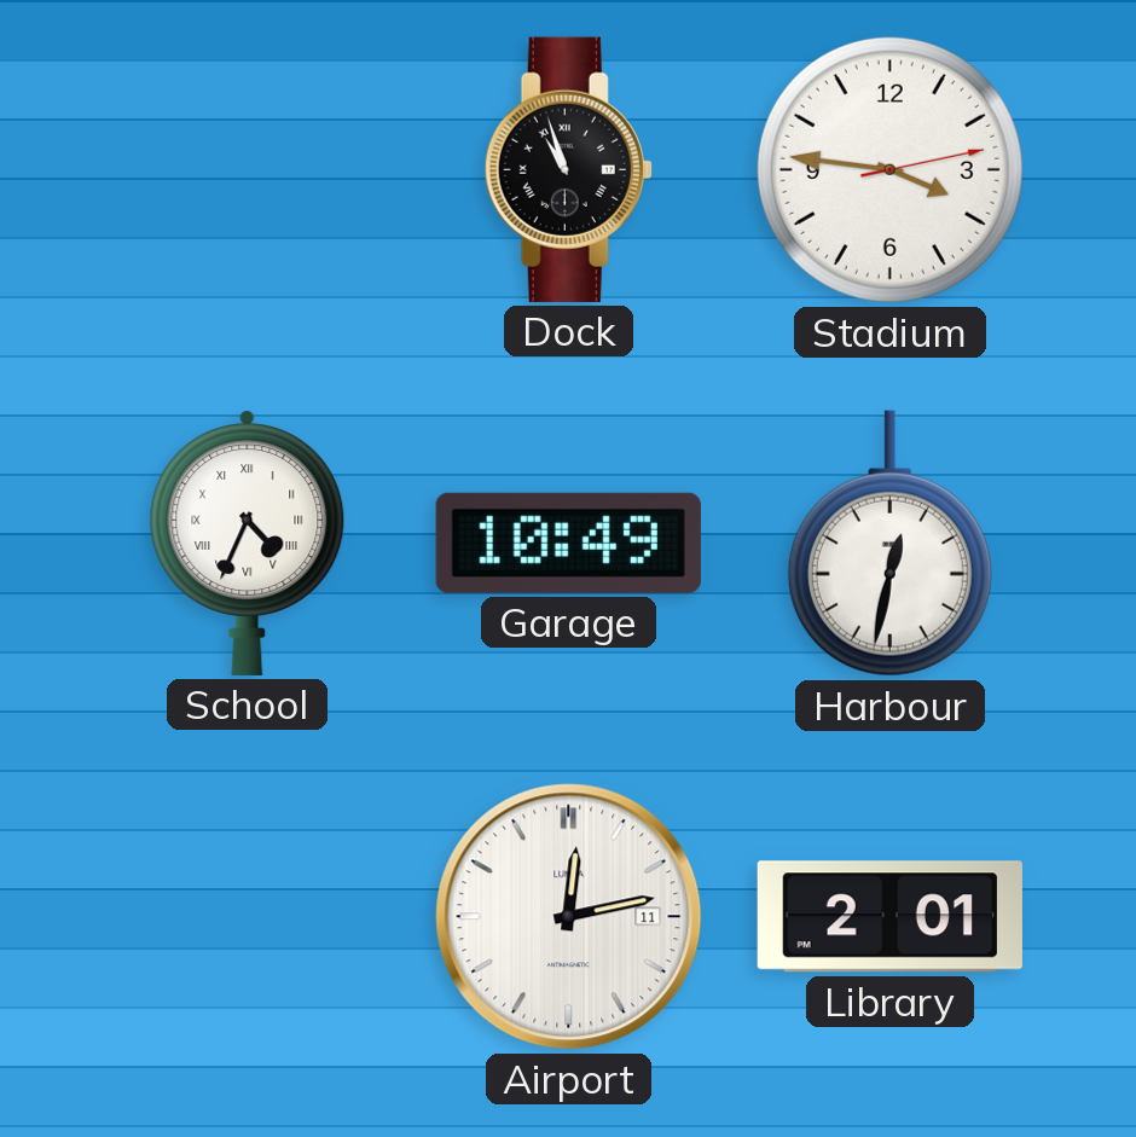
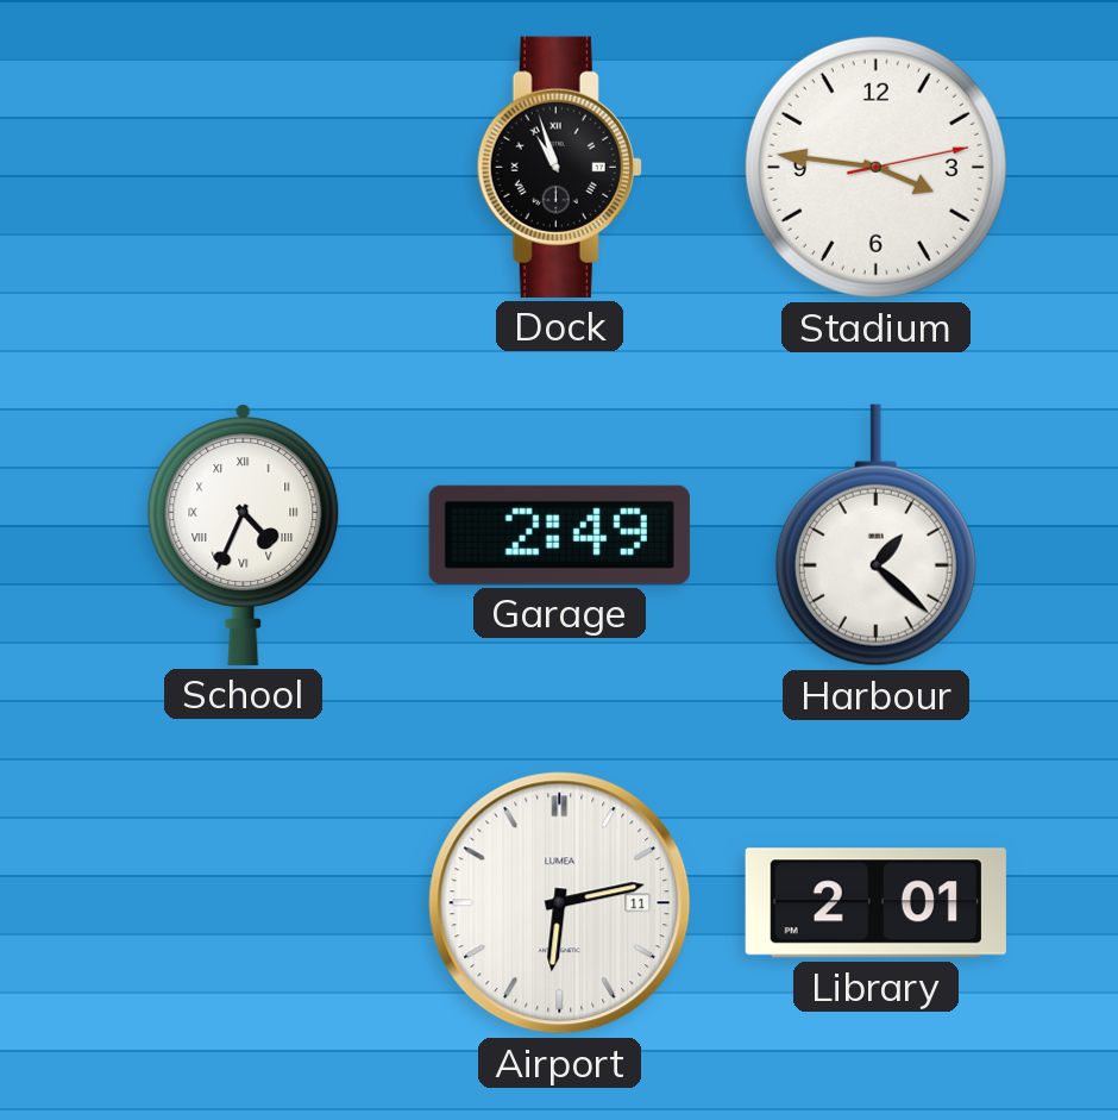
Garage: 10:49 -> 2:49 (559, 534)
Harbour: 12:32 -> 1:22 (875, 536)
Airport: 12:13 -> 6:13 (560, 903)
